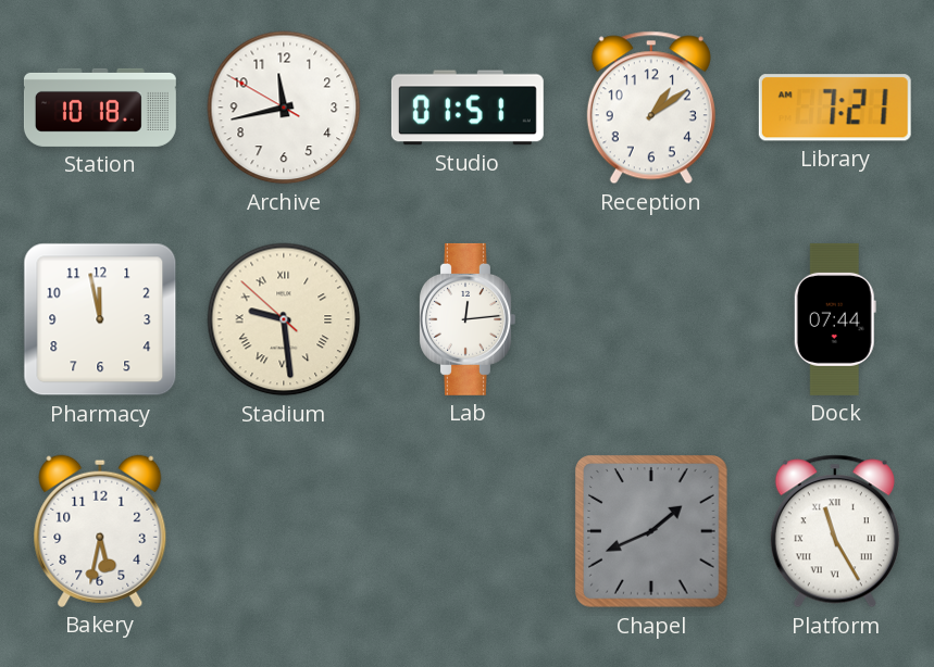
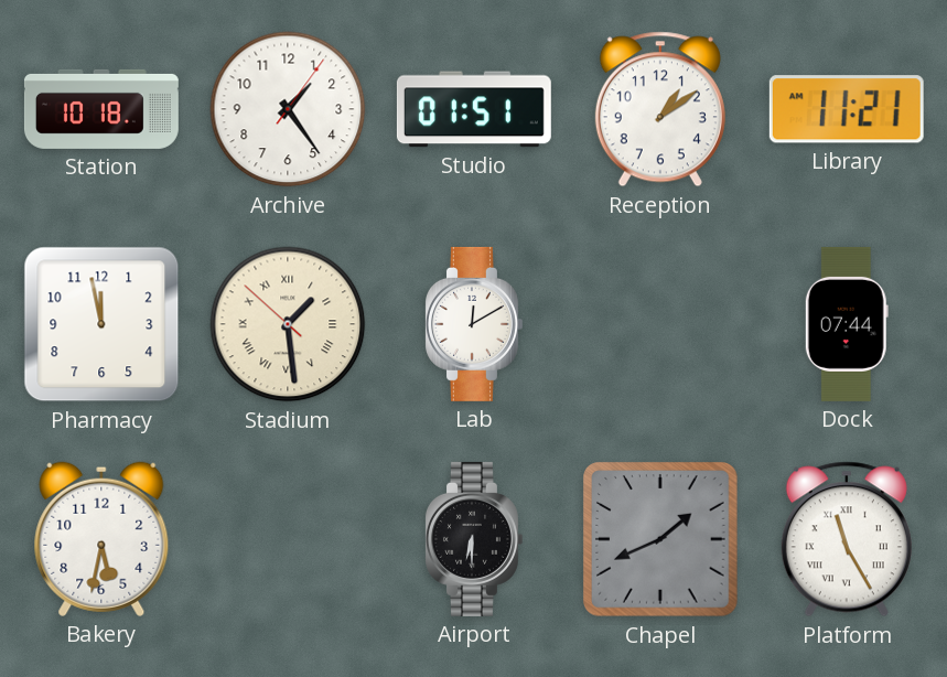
Archive: 11:42 -> 1:24 (288, 109)
Library: 7:21 -> 11:21 (847, 109)
Stadium: 9:28 -> 1:28 (288, 324)
Lab: 12:14 -> 12:10 (474, 324)
Airport: none -> 6:30 (474, 539)
